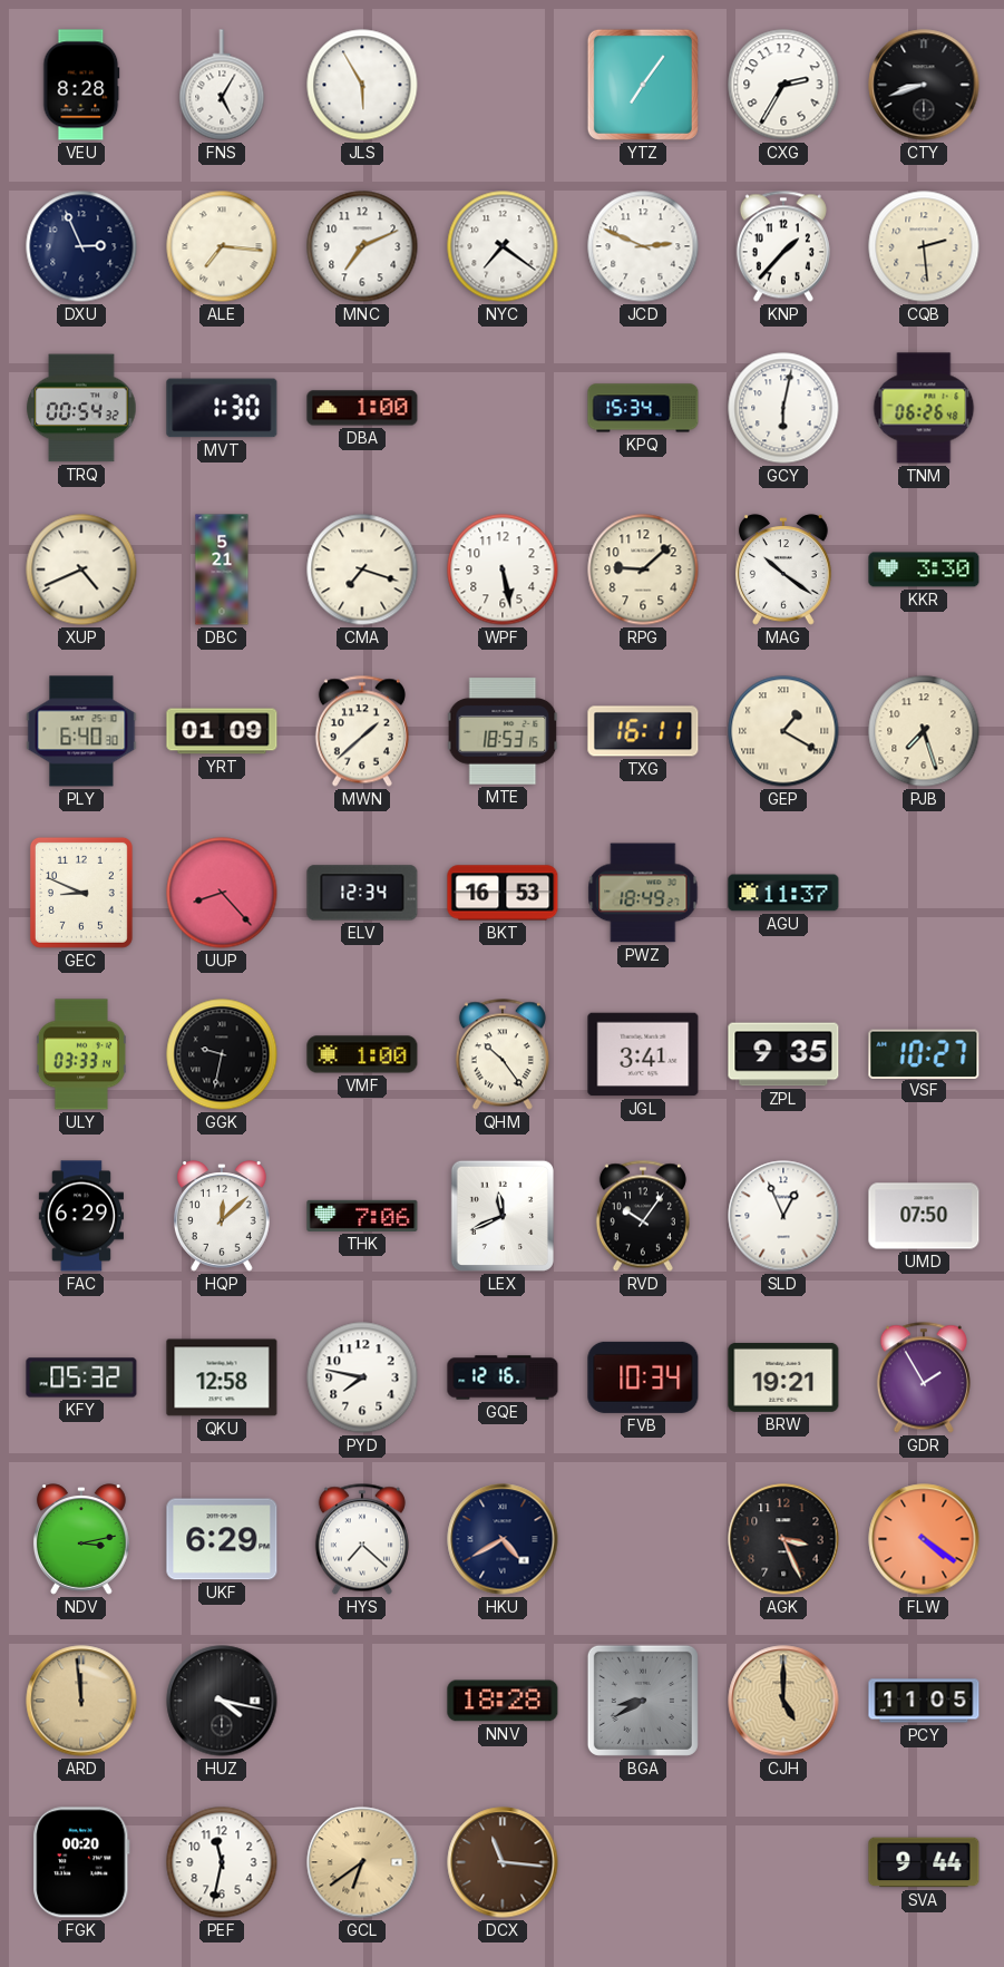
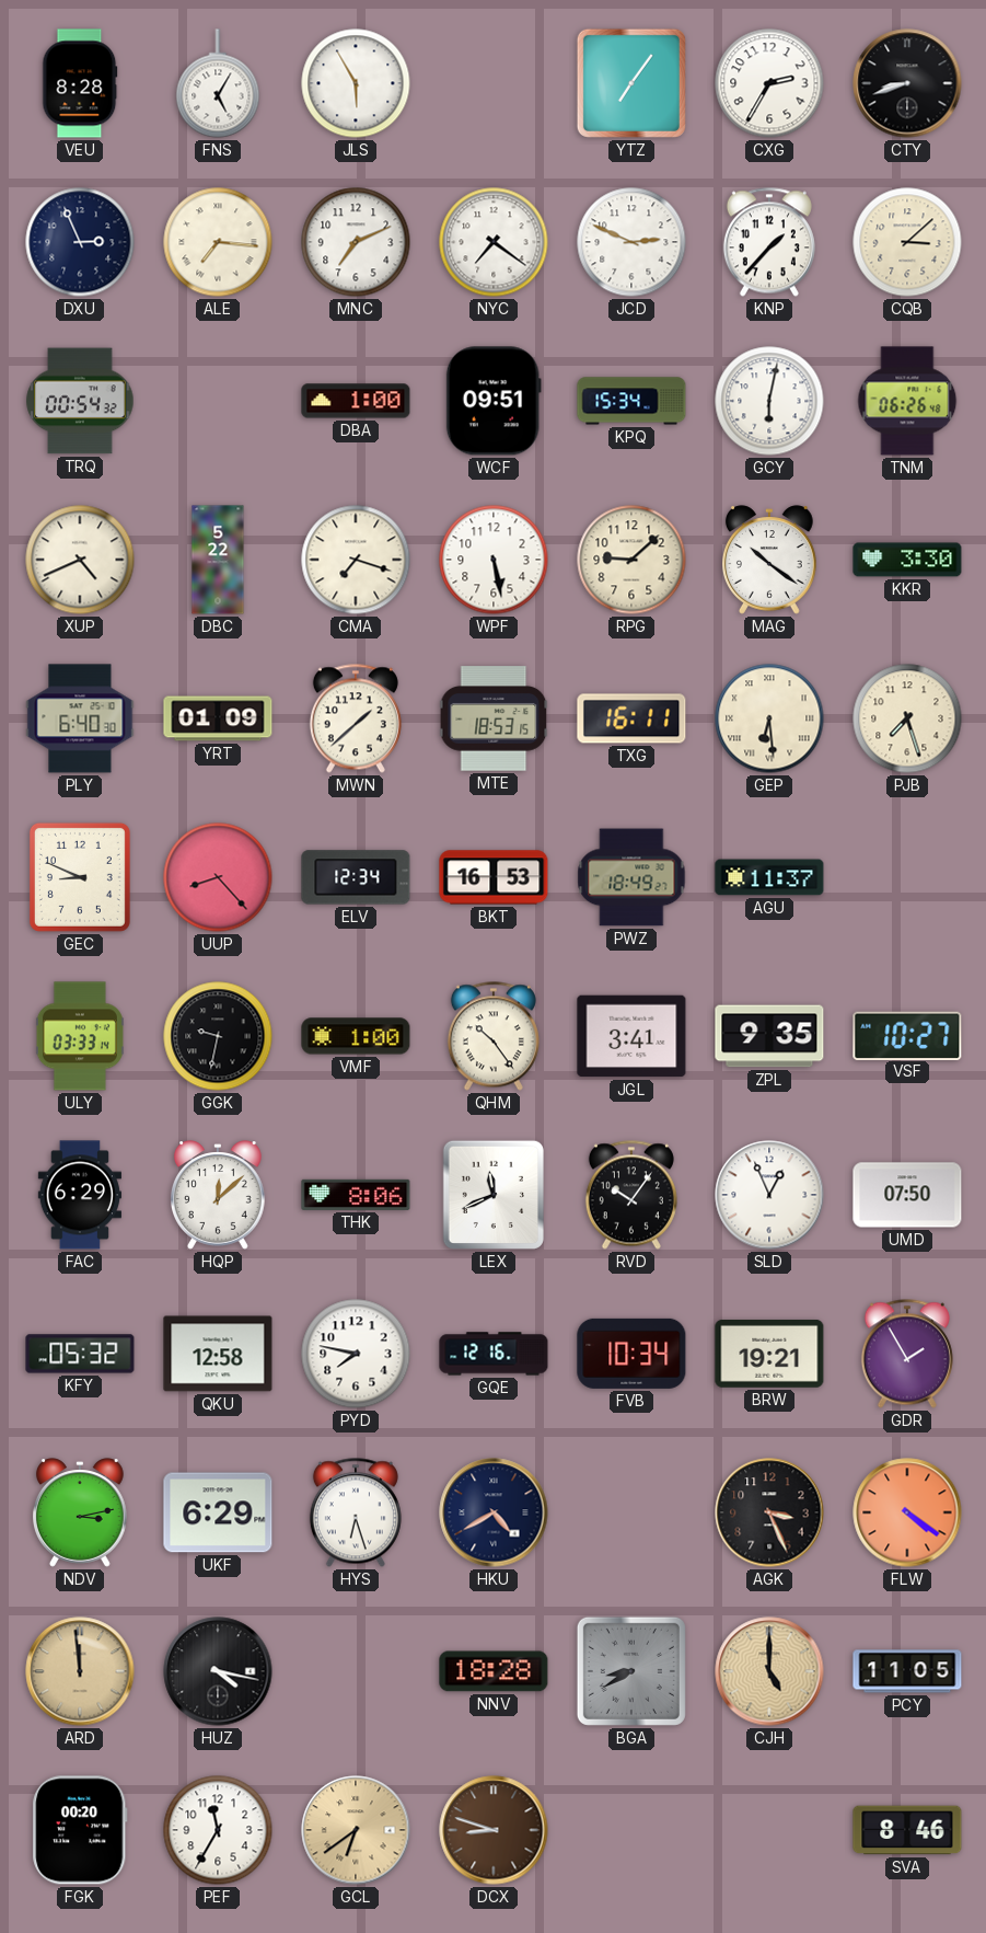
CQB: 2:29 -> 3:08 (907, 242)
MVT: 1:30 -> none (222, 408)
WCF: none -> 09:51 (494, 401)
DBC: 5:21 -> 5:22 (218, 560)
GEP: 1:20 -> 6:29 (769, 718)
THK: 7:06 -> 8:06 (356, 1195)
HYS: 7:22 -> 6:27 (356, 1512)
PEF: 11:32 -> 11:35 (218, 1830)
DCX: 11:16 -> 8:48 (494, 1830)
SVA: 9:44 -> 8:46 (907, 1830)
